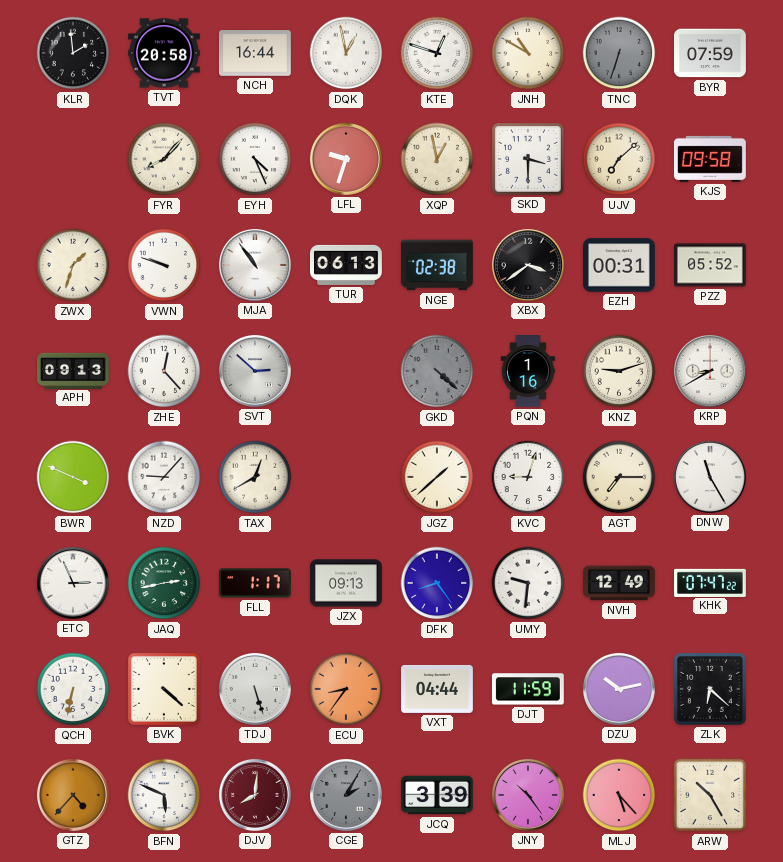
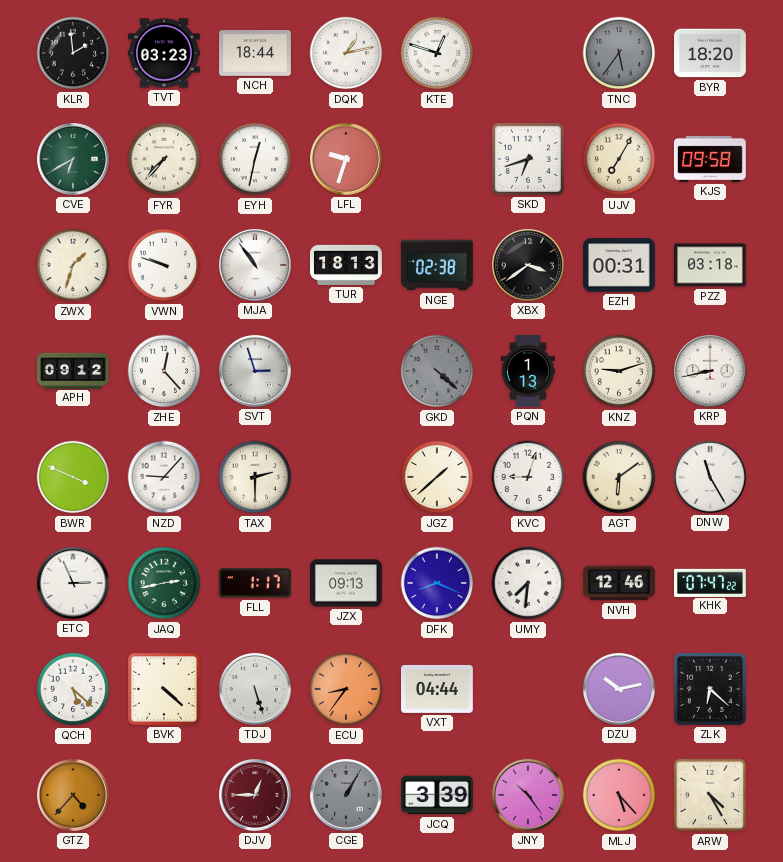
TVT: 20:58 -> 03:23 (165, 53)
NCH: 16:44 -> 18:44 (256, 53)
DQK: 12:58 -> 1:13 (346, 53)
JNH: 10:50 -> none (528, 53)
TNC: 6:33 -> 5:36 (619, 53)
BYR: 07:59 -> 18:20 (711, 53)
CVE: none -> 6:40 (73, 159)
FYR: 8:07 -> 7:37 (164, 159)
EYH: 4:26 -> 12:32 (255, 159)
XQP: 12:58 -> none (437, 159)
SKD: 3:30 -> 6:42 (529, 160)
UJV: 7:08 -> 7:05 (619, 159)
TUR: 06:13 -> 18:13 (347, 265)
PZZ: 05:52 -> 03:18 (711, 265)
APH: 09:13 -> 09:12 (74, 370)
SVT: 2:52 -> 2:57 (255, 371)
PQN: 1:16 -> 1:13 (528, 371)
KRP: 8:40 -> 8:43 (710, 371)
TAX: 12:40 -> 2:30 (255, 477)
AGT: 7:15 -> 6:09 (619, 477)
DFK: 8:24 -> 8:19 (437, 583)
UMY: 9:31 -> 7:31 (528, 583)
NVH: 12:49 -> 12:46 (620, 583)
QCH: 6:32 -> 5:22 (73, 689)
DJT: 11:59 -> none (528, 689)
BFN: 5:49 -> none (164, 795)
DJV: 8:01 -> 12:45 (255, 795)
CGE: 2:05 -> 1:05 (346, 795)
ARW: 10:25 -> 4:25 (710, 795)
